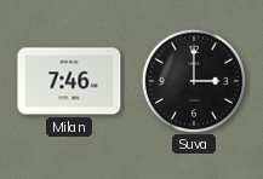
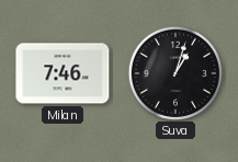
Suva: 3:00 -> 1:03 (174, 72)
